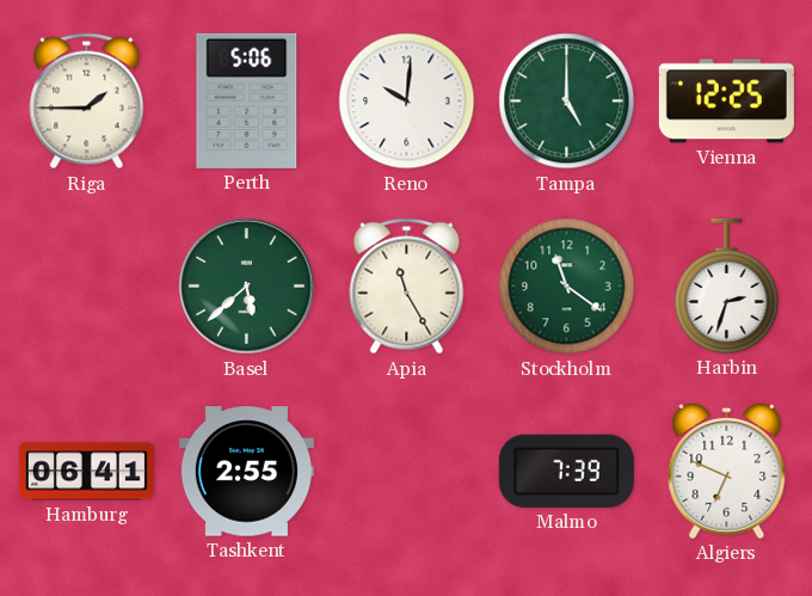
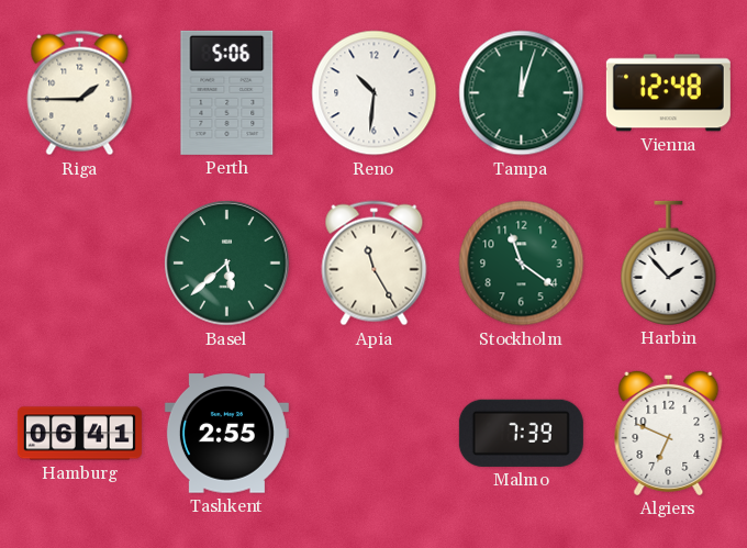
Reno: 10:01 -> 10:31 (375, 93)
Tampa: 5:00 -> 12:03 (522, 93)
Vienna: 12:25 -> 12:48 (668, 93)
Harbin: 2:33 -> 1:53 (669, 262)
